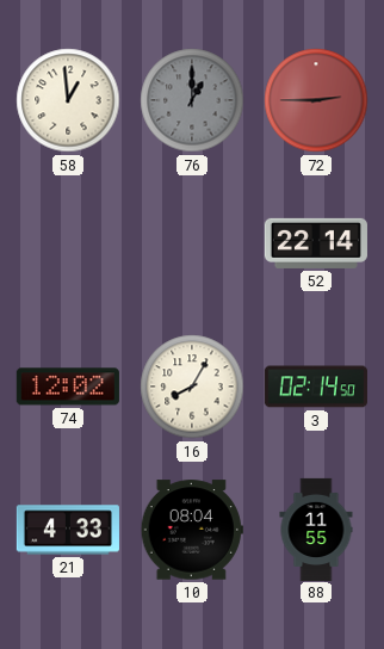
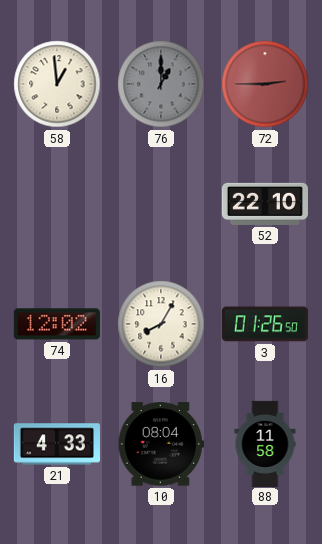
52: 22:14 -> 22:10 (265, 204)
3: 02:14 -> 01:26 (265, 324)
88: 11:55 -> 11:58 (265, 443)
